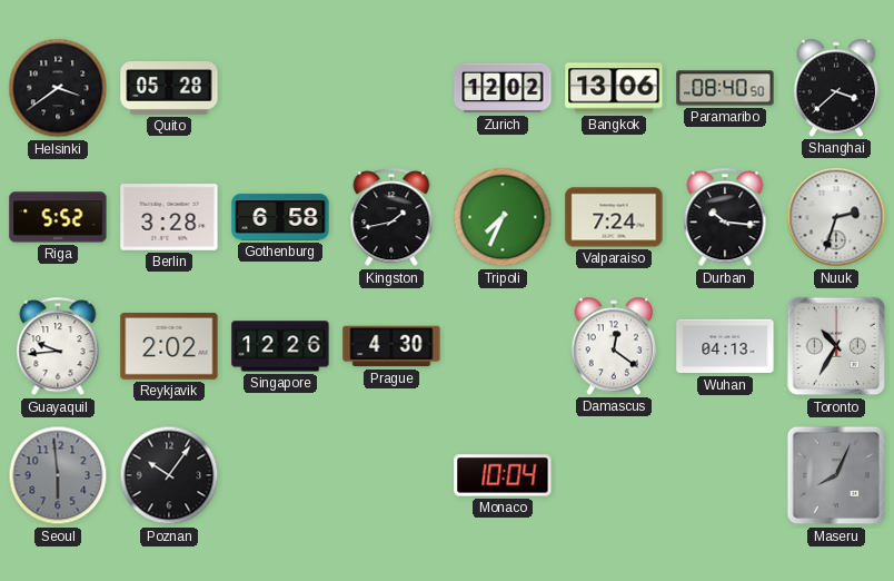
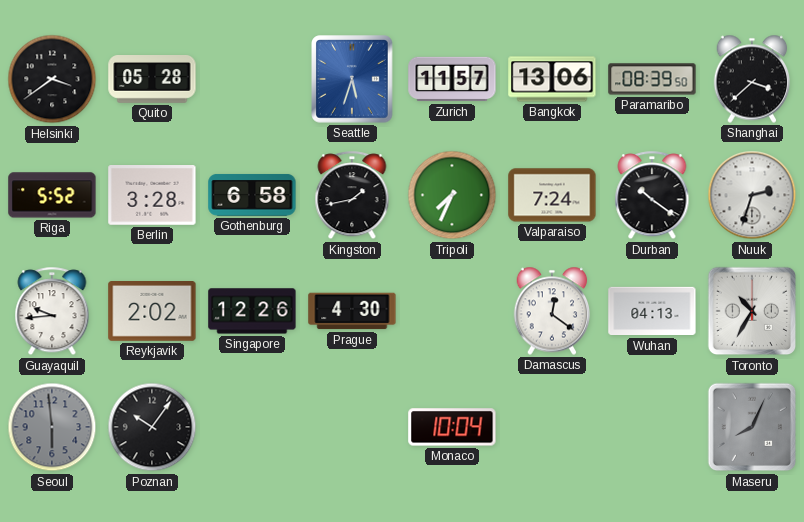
Seattle: none -> 5:33 (352, 79)
Zurich: 12:02 -> 11:57 (452, 79)
Paramaribo: 08:40 -> 08:39 (652, 79)
Durban: 10:16 -> 10:21 (652, 196)
